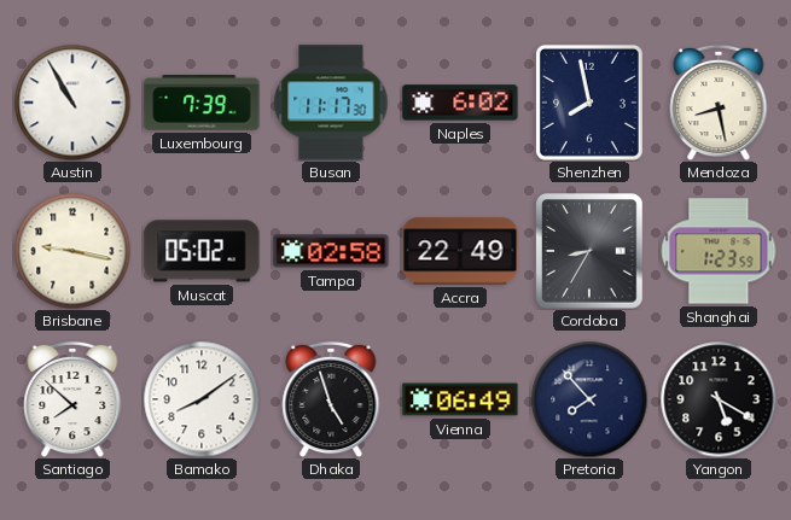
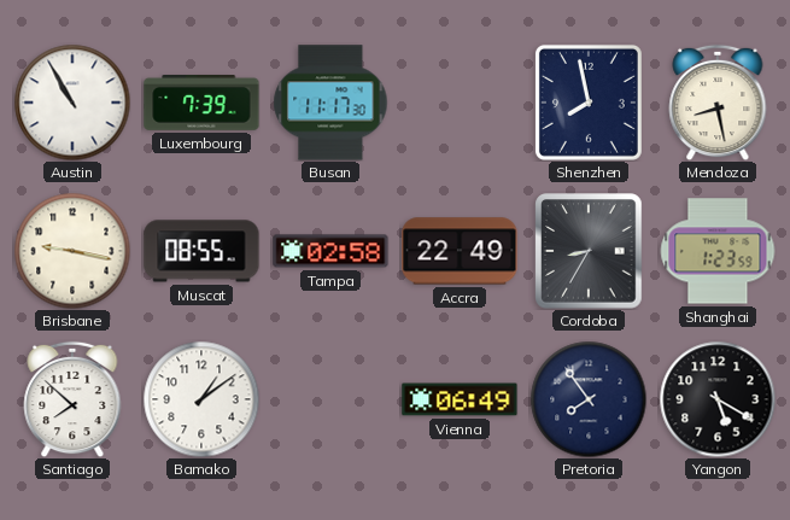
Naples: 6:02 -> none (460, 103)
Muscat: 05:02 -> 08:55 (201, 251)
Bamako: 8:09 -> 1:09 (201, 399)
Dhaka: 4:57 -> none (331, 399)
Pretoria: 7:53 -> 7:54 (589, 399)
